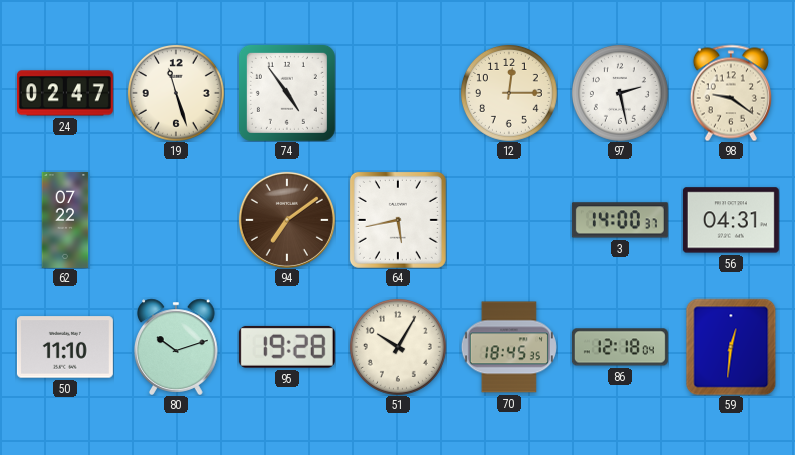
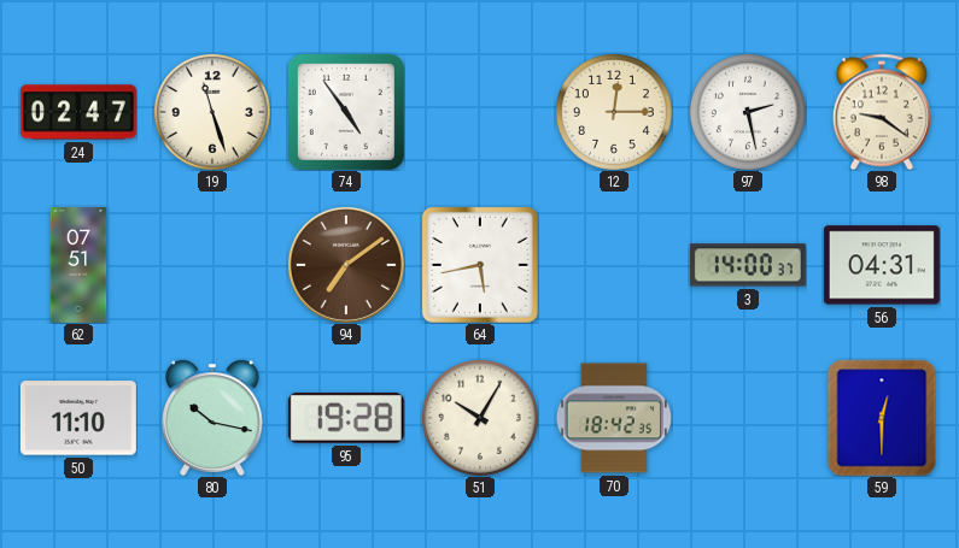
62: 07:22 -> 07:51 (78, 265)
80: 10:12 -> 10:17 (212, 418)
70: 18:45 -> 18:42 (614, 418)
86: 12:18 -> none (620, 347)
59: 12:31 -> 12:30 (882, 418)
